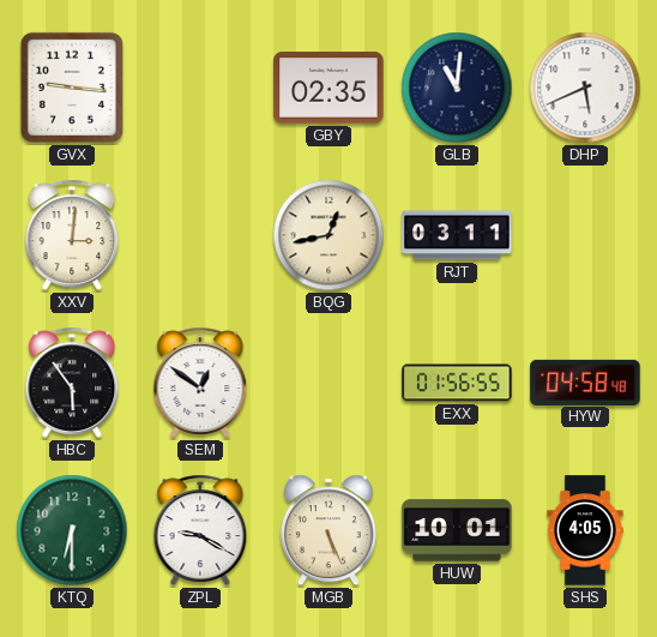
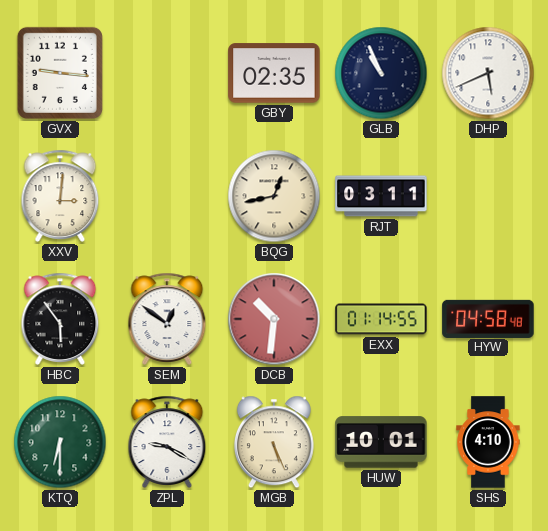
GLB: 11:01 -> 10:56 (381, 73)
DCB: none -> 10:31 (274, 319)
EXX: 01:56 -> 01:14 (381, 319)
SHS: 4:05 -> 4:10 (488, 442)
